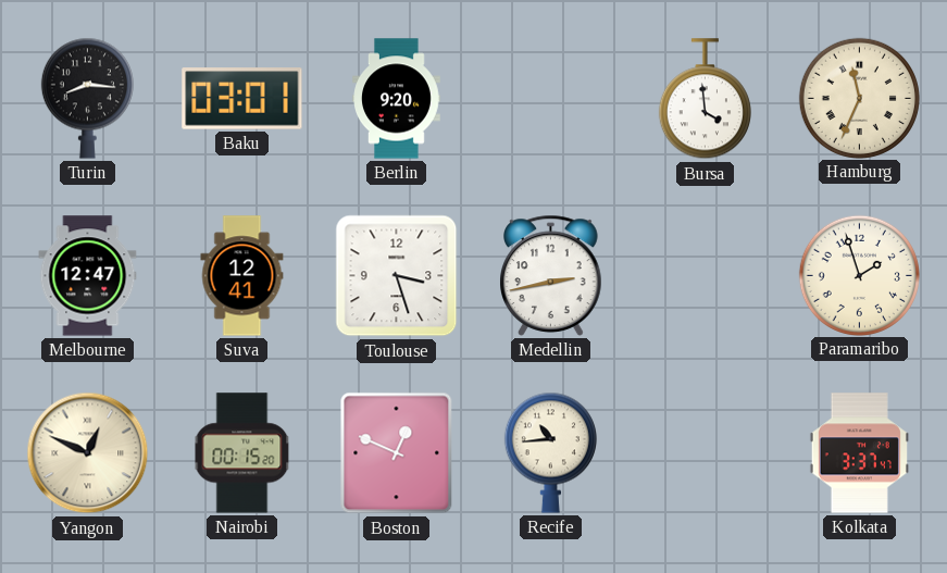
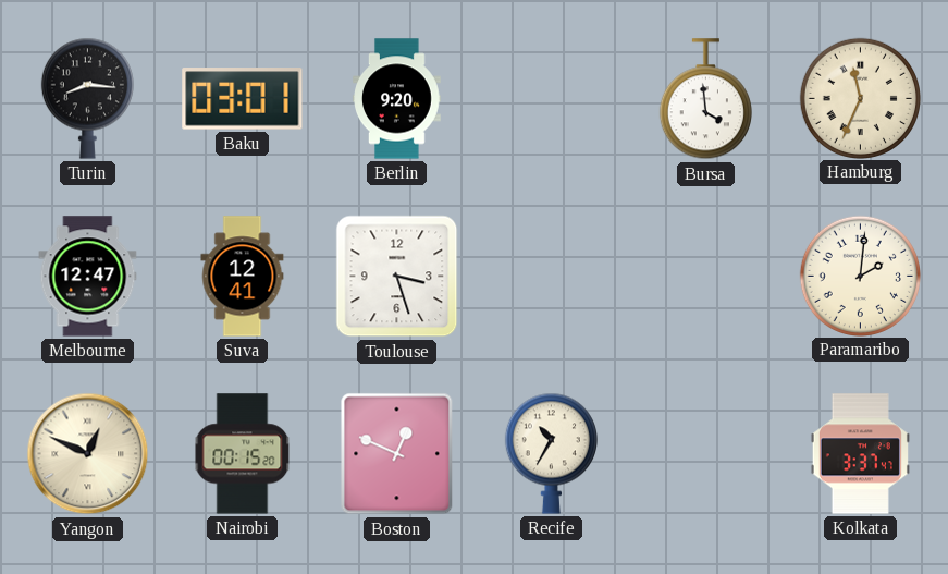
Medellin: 2:43 -> none (551, 275)
Paramaribo: 1:57 -> 2:01 (860, 276)
Recife: 10:44 -> 10:35 (551, 453)
